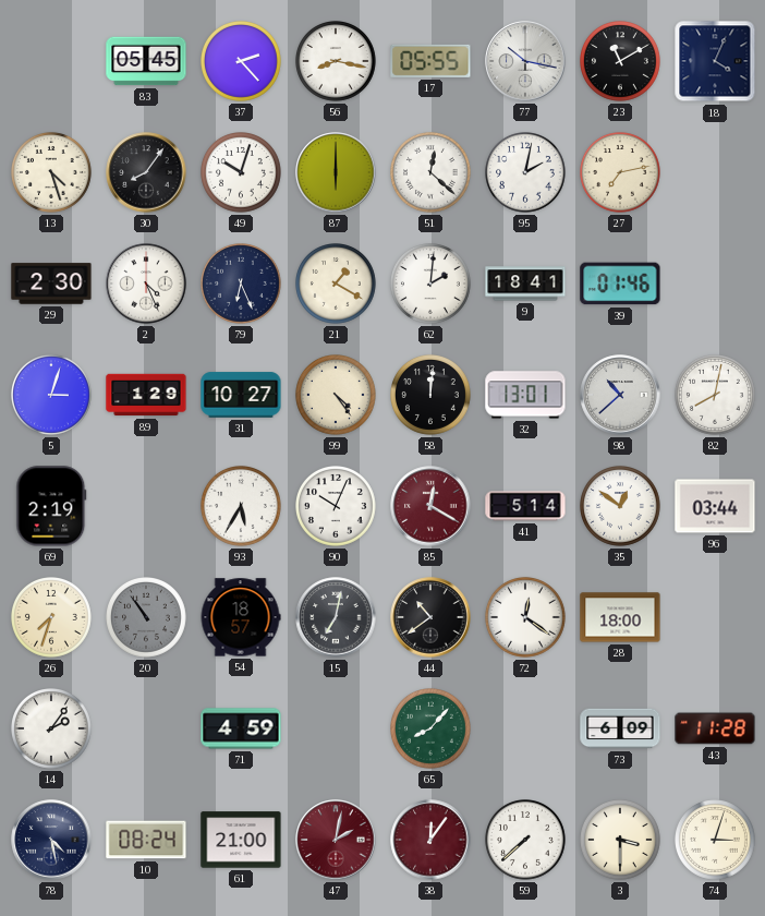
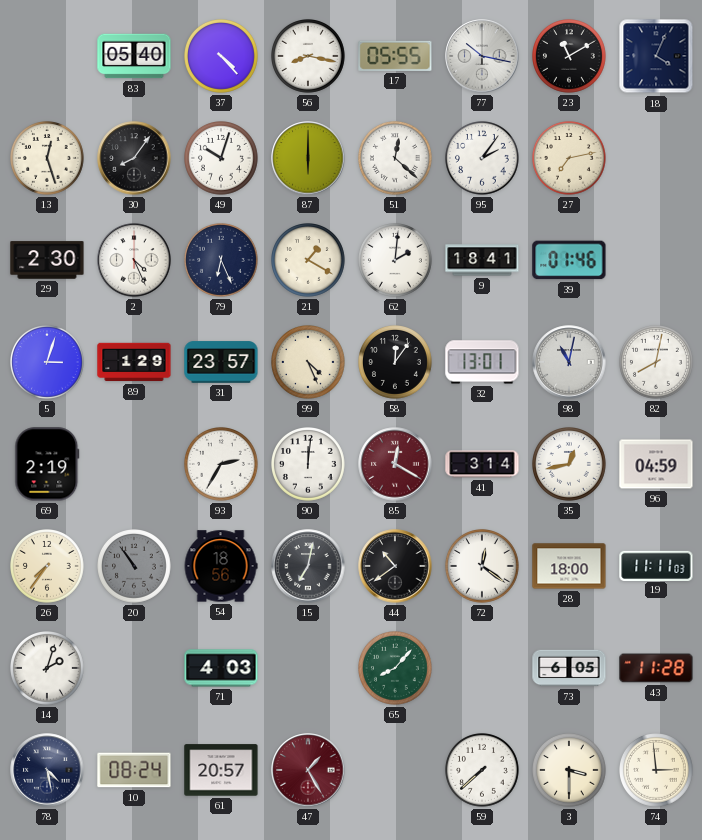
83: 05:45 -> 05:40 (134, 56)
37: 2:23 -> 4:23 (222, 57)
13: 4:27 -> 12:27 (48, 159)
95: 2:02 -> 2:06 (483, 159)
31: 10:27 -> 23:57 (221, 362)
99: 4:24 -> 4:26 (309, 363)
58: 12:01 -> 12:06 (396, 363)
98: 10:38 -> 11:02 (569, 362)
93: 5:35 -> 2:35 (222, 465)
90: 10:04 -> 12:01 (309, 465)
41: 5:14 -> 3:14 (482, 464)
35: 12:51 -> 12:43 (570, 465)
96: 03:44 -> 04:59 (656, 464)
26: 7:33 -> 7:36 (48, 567)
54: 18:57 -> 18:56 (221, 566)
19: none -> 11:11 (656, 565)
14: 2:06 -> 2:03 (48, 669)
71: 4:59 -> 4:03 (221, 668)
73: 6:09 -> 6:05 (569, 668)
61: 21:00 -> 20:57 (221, 770)
47: 2:02 -> 1:25 (308, 770)
38: 12:06 -> none (430, 840)
74: 3:03 -> 2:59 (657, 771)
